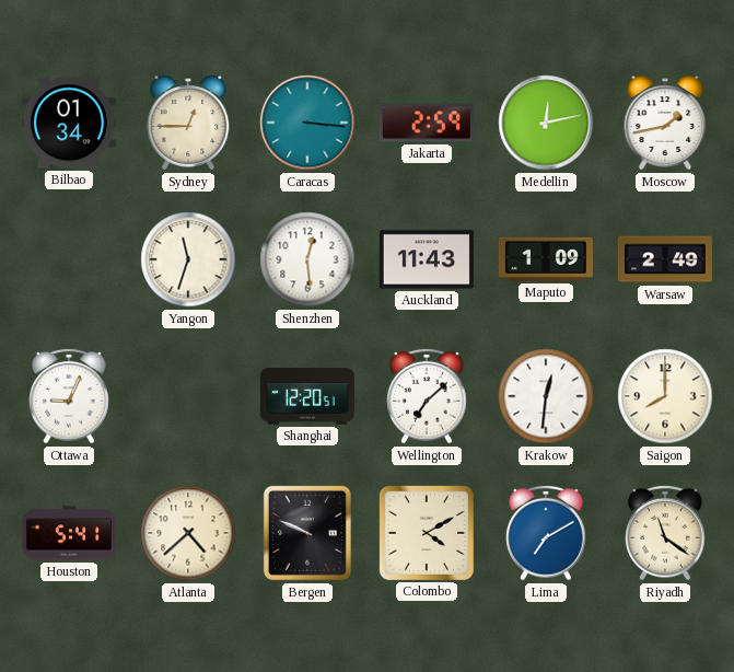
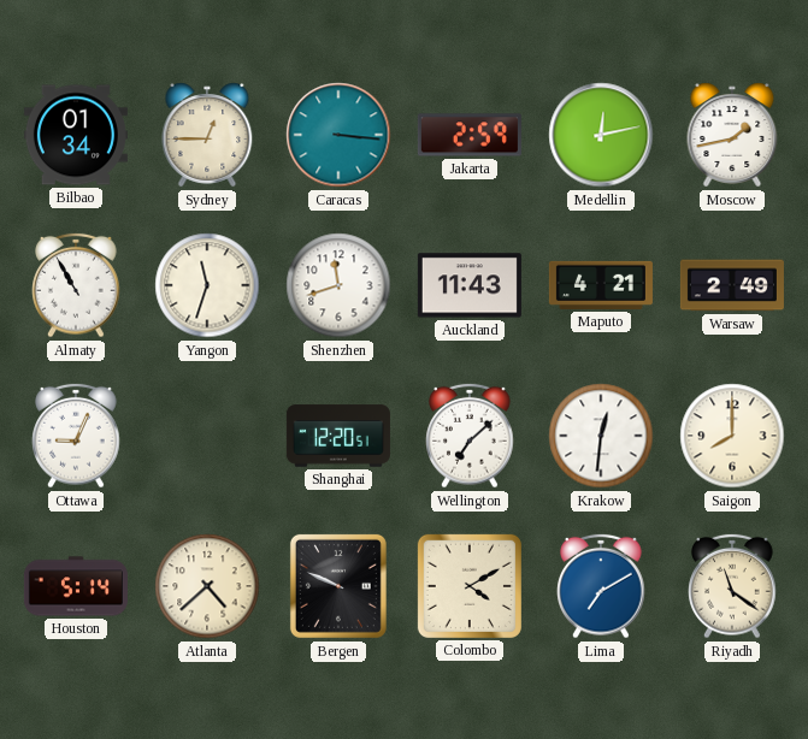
Almaty: none -> 10:55 (76, 285)
Shenzhen: 12:29 -> 11:42 (338, 285)
Maputo: 1:09 -> 4:21 (601, 285)
Houston: 5:41 -> 5:14 (76, 586)
